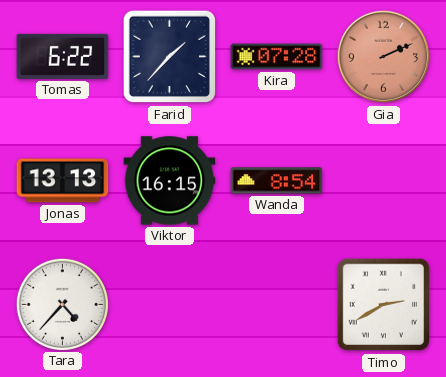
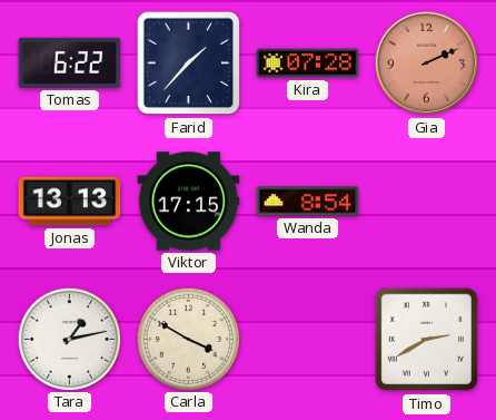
Viktor: 16:15 -> 17:15 (189, 202)
Tara: 4:37 -> 1:13 (69, 339)
Carla: none -> 3:50 (188, 339)
